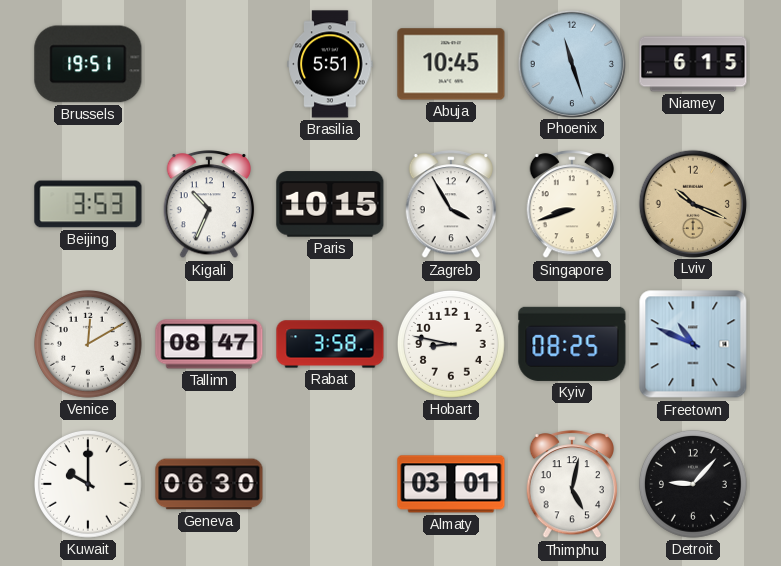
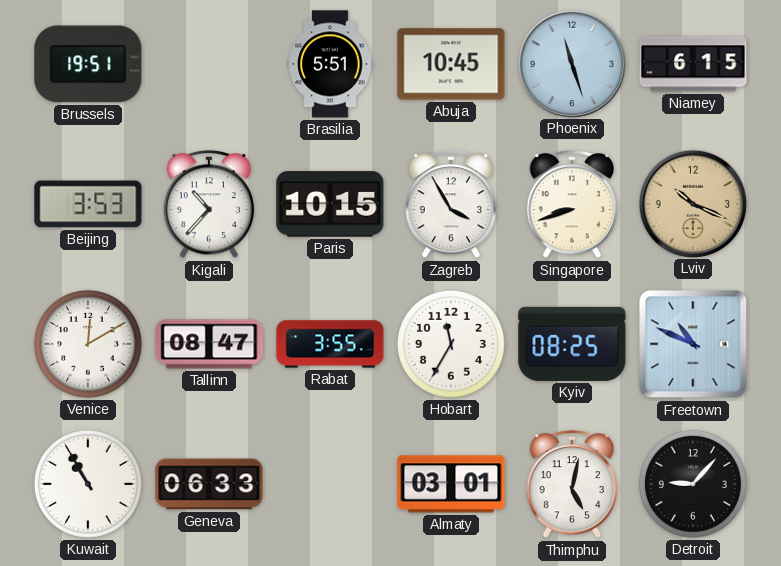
Kigali: 10:34 -> 10:37 (209, 205)
Rabat: 3:58 -> 3:55 (330, 344)
Hobart: 8:47 -> 11:35 (452, 344)
Kuwait: 10:00 -> 10:55 (89, 484)
Geneva: 06:30 -> 06:33 (209, 484)
